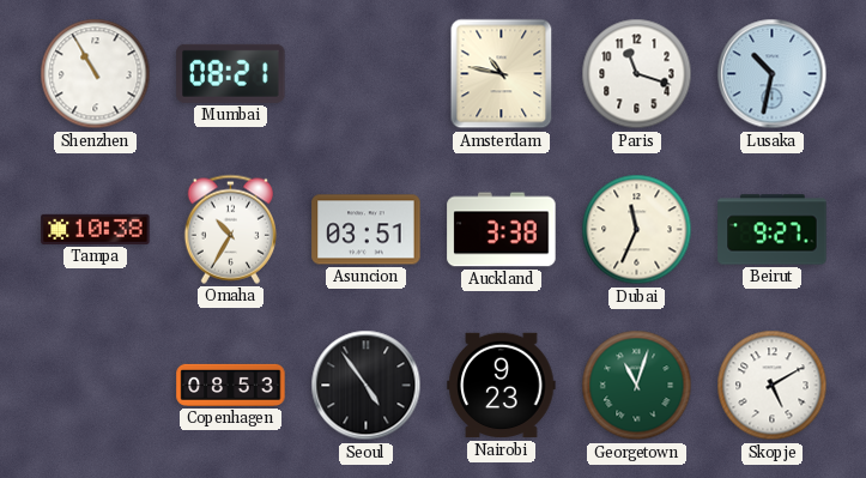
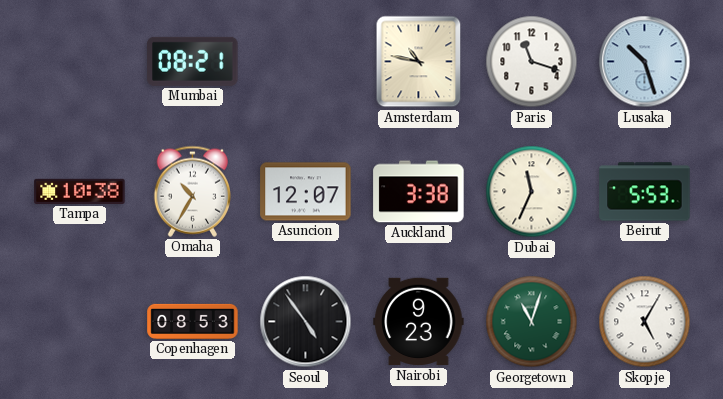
Shenzhen: 10:55 -> none (96, 74)
Lusaka: 10:32 -> 10:27 (645, 62)
Asuncion: 03:51 -> 12:07 (306, 192)
Beirut: 9:27 -> 5:53 (645, 192)
Skopje: 5:10 -> 5:05 (645, 322)
